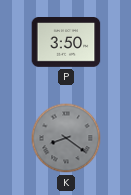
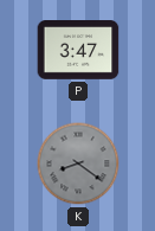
P: 3:50 -> 3:47 (78, 51)
